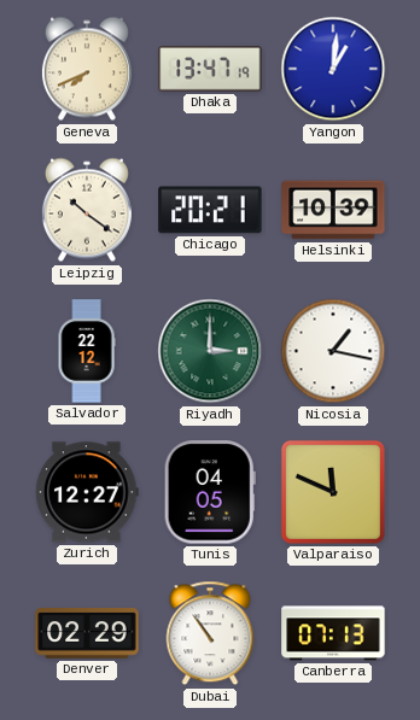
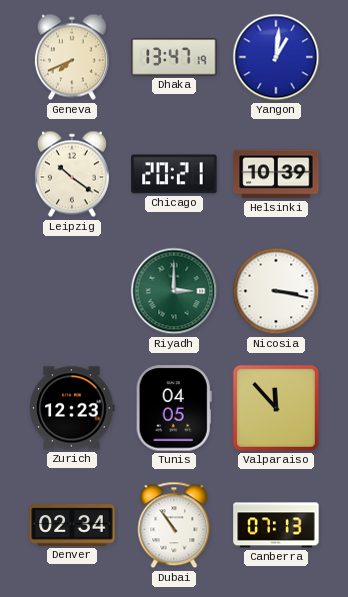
Salvador: 22:12 -> none (87, 351)
Nicosia: 1:17 -> 3:17 (276, 291)
Zurich: 12:27 -> 12:23 (72, 408)
Valparaiso: 11:49 -> 11:53 (276, 408)
Denver: 02:29 -> 02:34 (72, 526)
